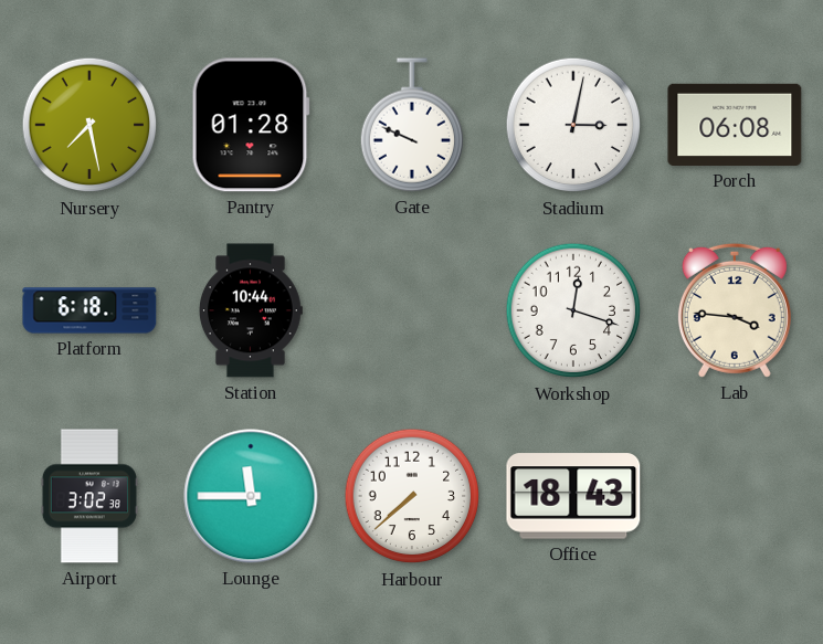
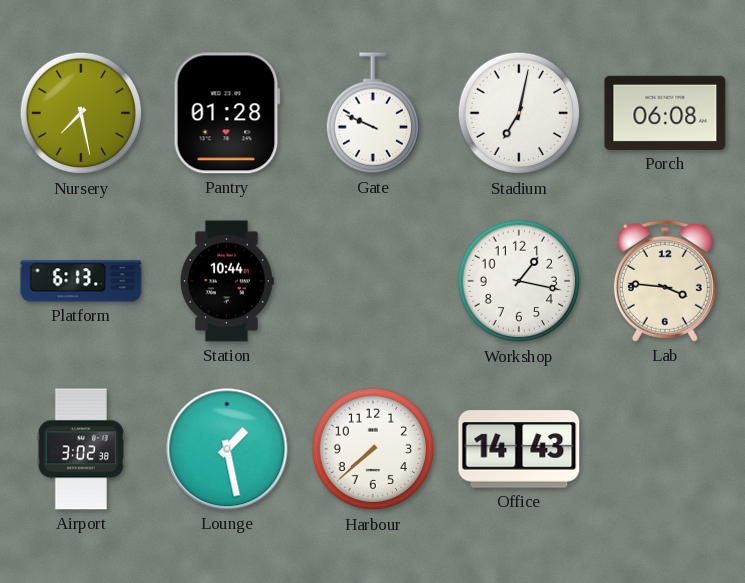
Stadium: 3:02 -> 7:02 (519, 113)
Platform: 6:18 -> 6:13 (81, 281)
Workshop: 12:18 -> 1:17 (519, 281)
Lounge: 11:45 -> 1:28 (227, 449)
Office: 18:43 -> 14:43 (519, 449)
